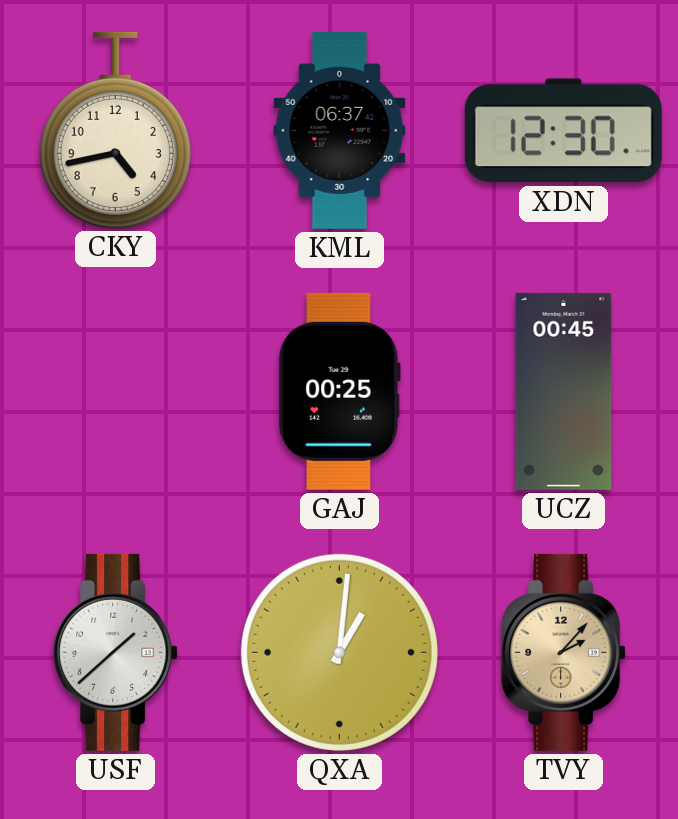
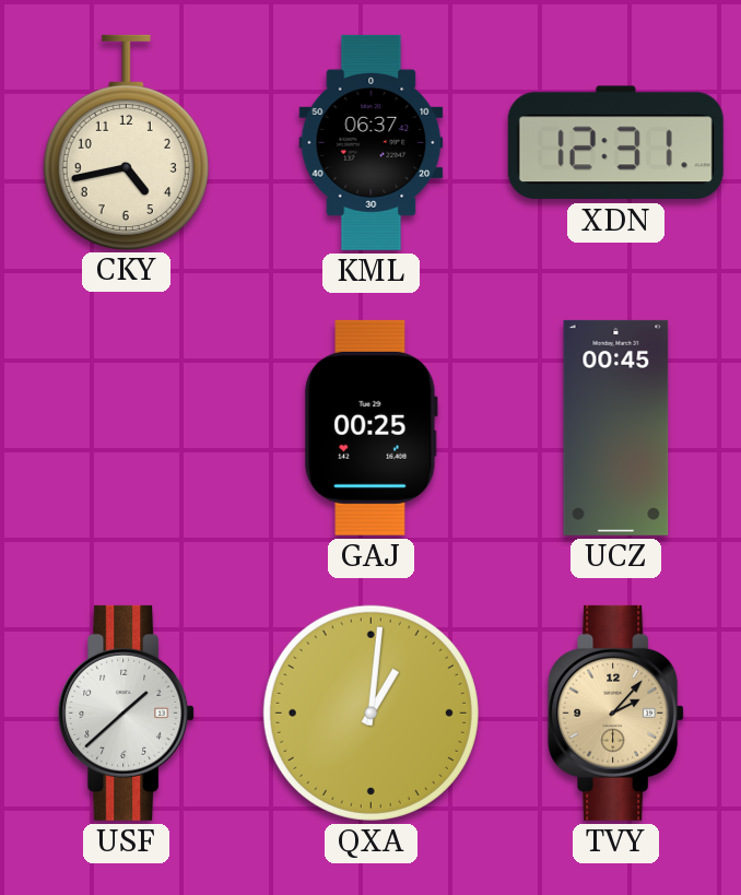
XDN: 12:30 -> 12:31 (615, 143)
